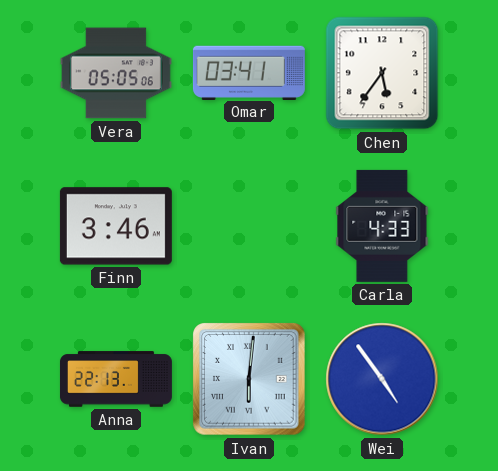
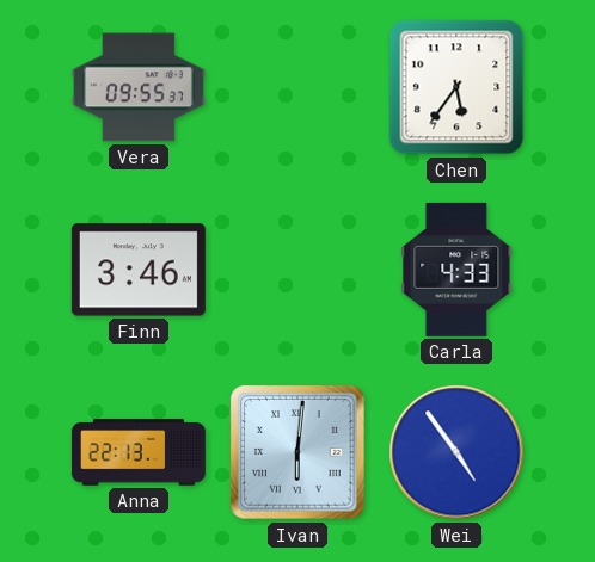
Vera: 05:05 -> 09:55 (139, 87)
Omar: 03:41 -> none (249, 72)
